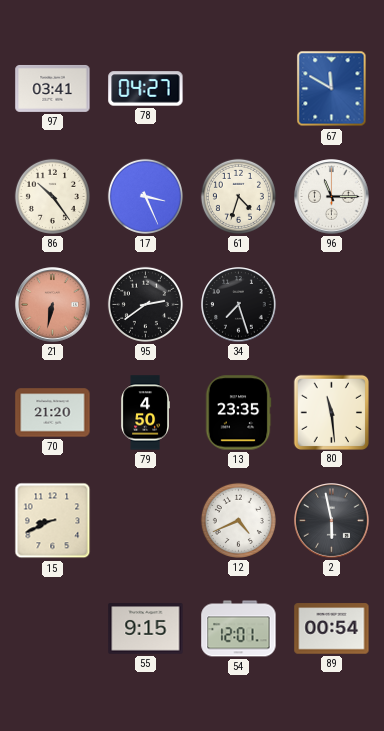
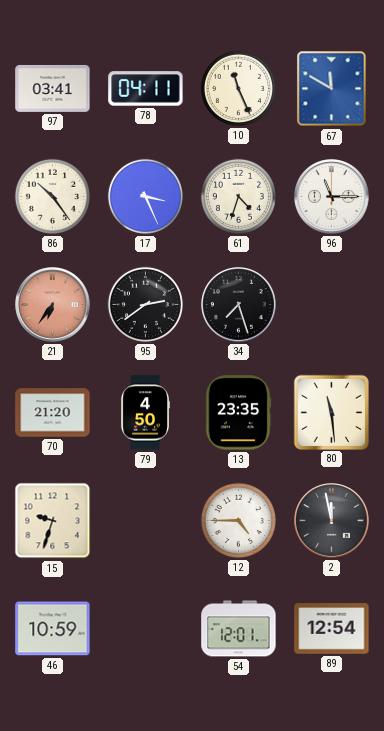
78: 04:27 -> 04:11 (146, 89)
10: none -> 11:26 (238, 88)
21: 6:32 -> 6:36 (53, 305)
15: 8:41 -> 9:33 (53, 521)
12: 4:41 -> 4:45 (238, 520)
2: 5:58 -> 11:58 (332, 521)
46: none -> 10:59 (53, 629)
55: 9:15 -> none (146, 629)
89: 00:54 -> 12:54 (332, 629)
